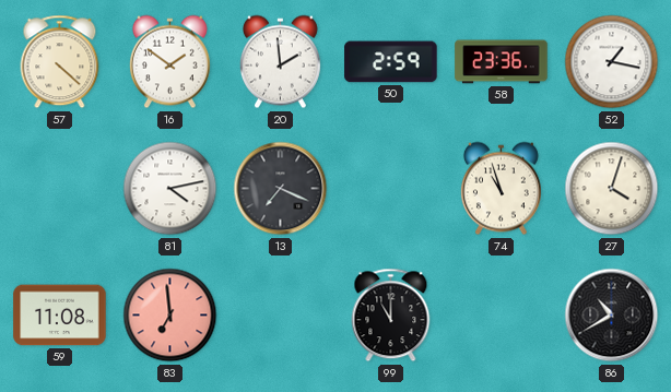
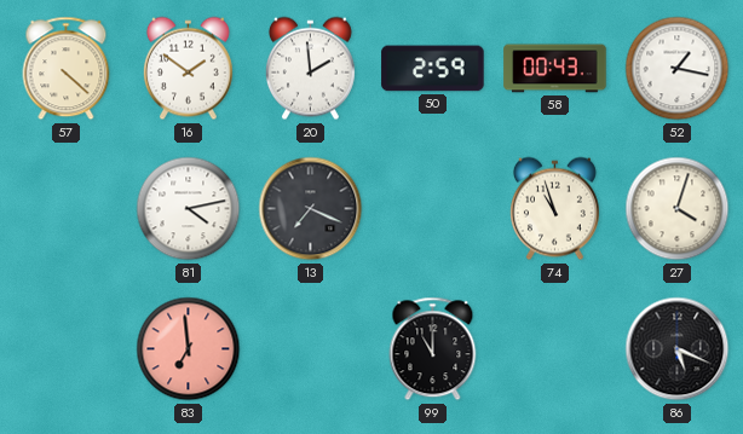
58: 23:36 -> 00:43 (555, 69)
59: 11:08 -> none (60, 316)
86: 10:40 -> 5:19 (678, 349)
